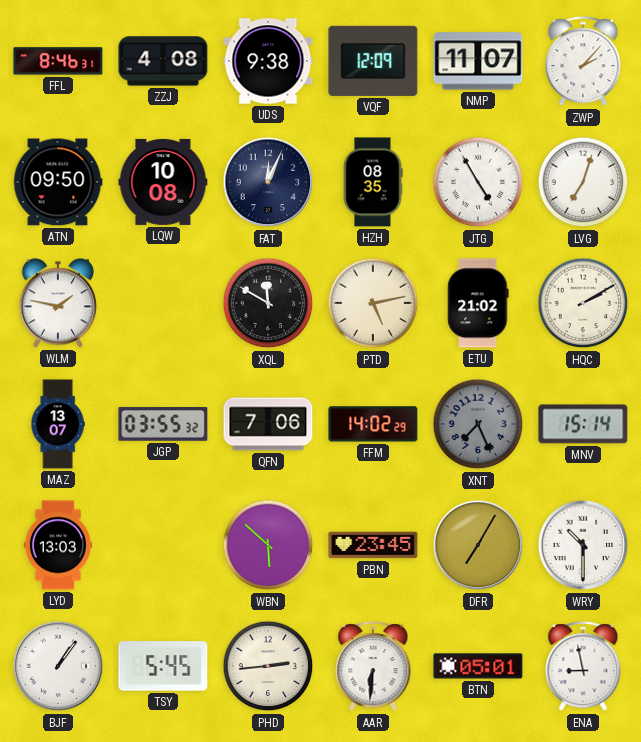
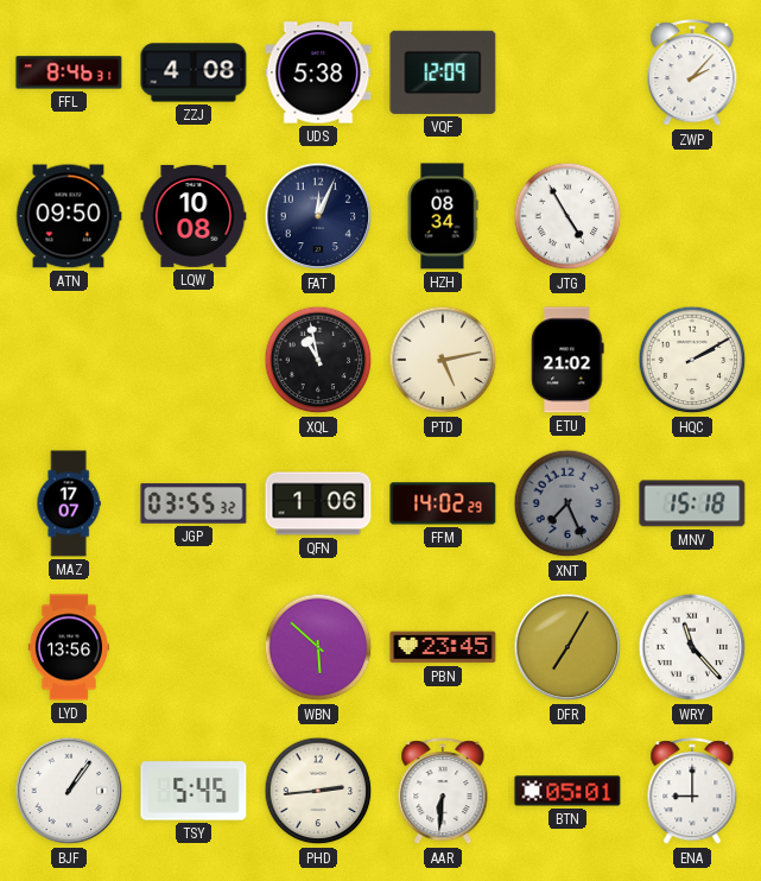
UDS: 9:38 -> 5:38 (318, 72)
NMP: 11:07 -> none (478, 61)
HZH: 08:35 -> 08:34 (443, 216)
LVG: 7:03 -> none (583, 182)
WLM: 1:47 -> none (58, 303)
XQL: 11:50 -> 10:58 (318, 360)
MAZ: 13:07 -> 17:07 (69, 503)
QFN: 7:06 -> 1:06 (318, 503)
MNV: 15:14 -> 15:18 (692, 503)
LYD: 13:03 -> 13:56 (69, 647)
WRY: 10:30 -> 11:23 (692, 647)
ENA: 8:58 -> 9:00 (692, 792)
